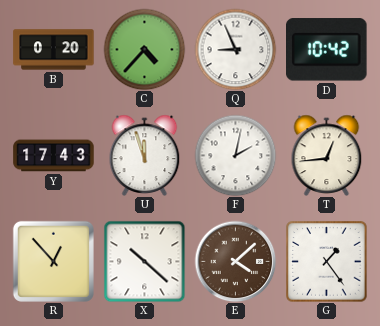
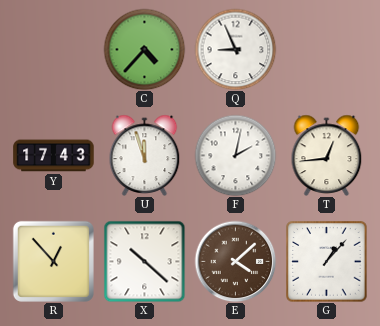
B: 0:20 -> none (54, 50)
D: 10:42 -> none (327, 50)
G: 1:24 -> 1:07 (327, 262)
